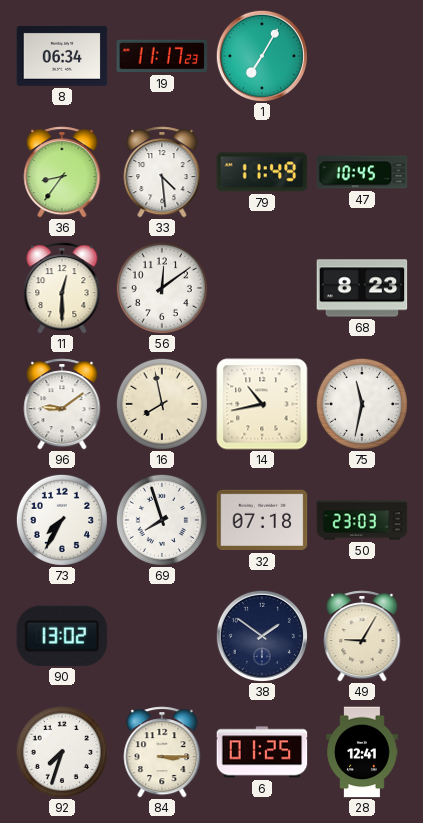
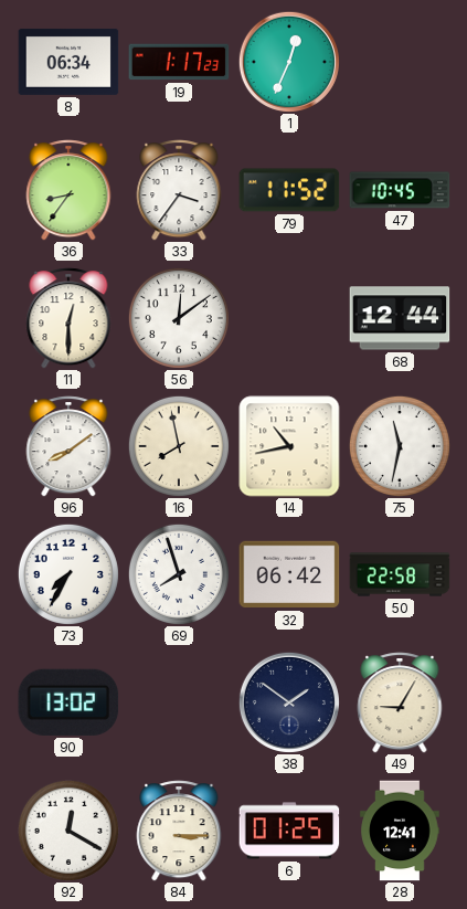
19: 11:17 -> 1:17 (179, 62)
1: 7:05 -> 12:34 (289, 62)
33: 4:29 -> 3:36 (179, 190)
79: 11:49 -> 11:52 (289, 190)
68: 8:23 -> 12:44 (400, 318)
96: 9:09 -> 8:09 (68, 446)
32: 07:18 -> 06:42 (289, 574)
50: 23:03 -> 22:58 (400, 574)
92: 7:33 -> 12:20 (68, 831)
